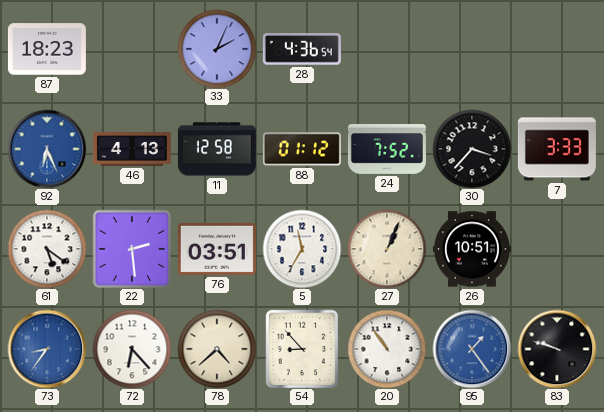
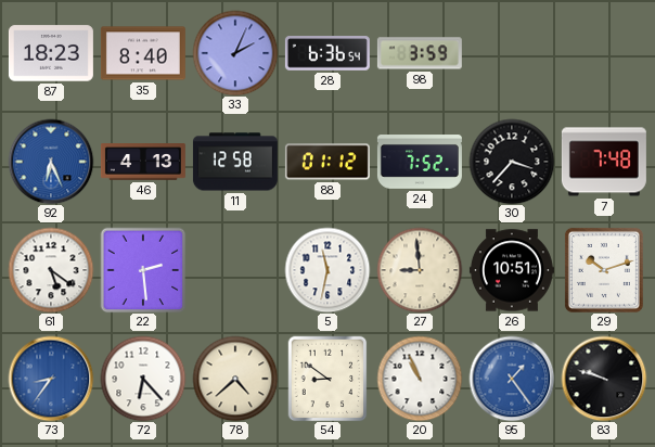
35: none -> 8:40 (143, 53)
28: 4:36 -> 6:36 (327, 53)
98: none -> 3:59 (420, 53)
7: 3:33 -> 7:48 (604, 162)
76: 03:51 -> none (217, 249)
5: 11:35 -> 11:32 (327, 270)
27: 1:04 -> 8:59 (420, 270)
29: none -> 10:12 (604, 270)
54: 8:53 -> 8:51 (327, 379)
20: 10:54 -> 10:56 (420, 379)
